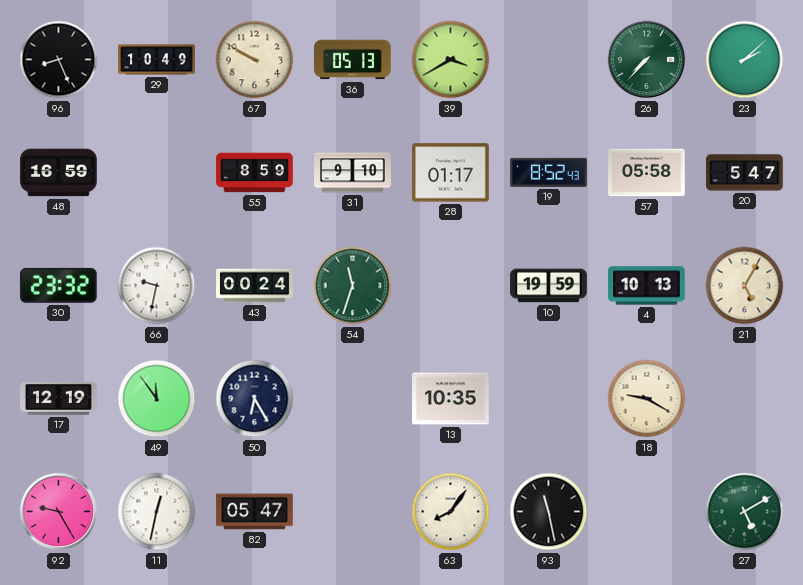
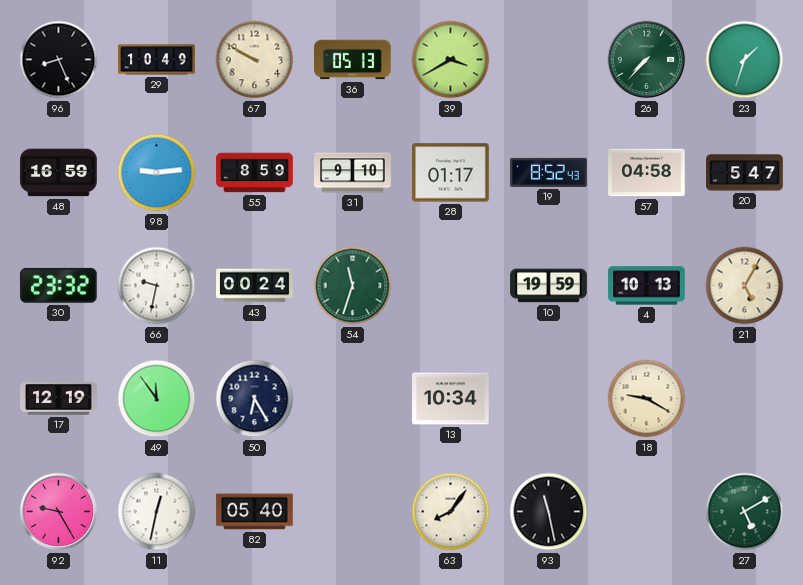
23: 2:08 -> 1:33 (745, 60)
98: none -> 9:14 (157, 173)
57: 05:58 -> 04:58 (647, 173)
13: 10:35 -> 10:34 (451, 399)
82: 05:47 -> 05:40 (255, 512)
